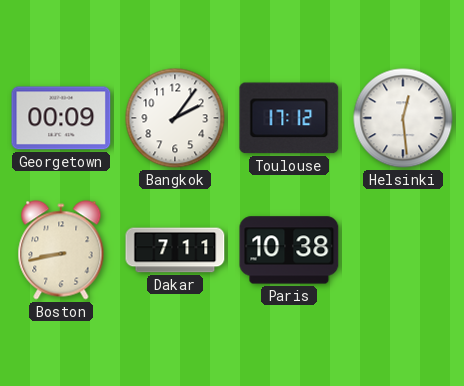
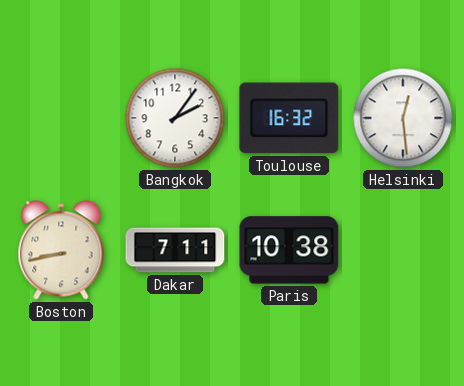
Georgetown: 00:09 -> none (61, 118)
Toulouse: 17:12 -> 16:32 (289, 118)
